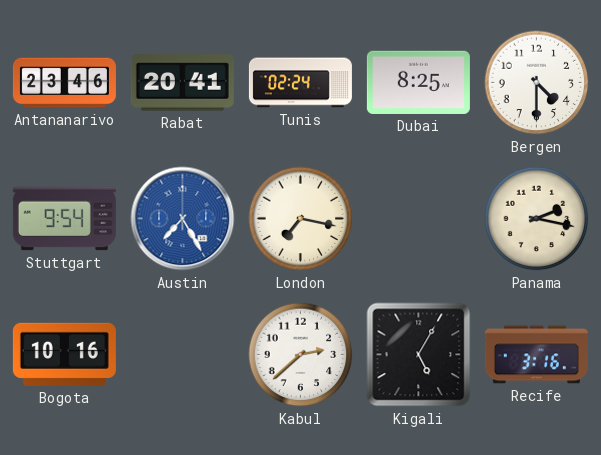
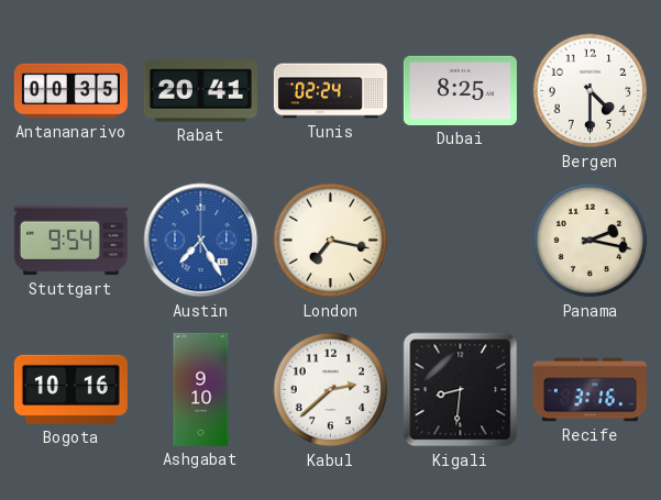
Antananarivo: 23:46 -> 00:35 (70, 91)
Ashgabat: none -> 9:10 (201, 389)
Kigali: 5:05 -> 8:31 (461, 390)
